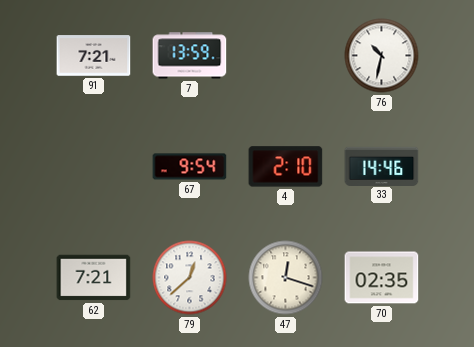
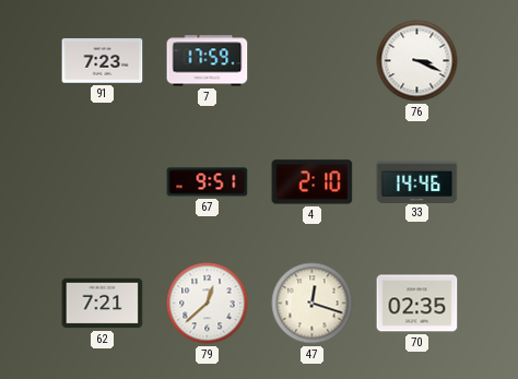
91: 7:21 -> 7:23 (103, 61)
7: 13:59 -> 17:59 (208, 61)
76: 10:32 -> 3:19 (417, 61)
67: 9:54 -> 9:51 (208, 182)
